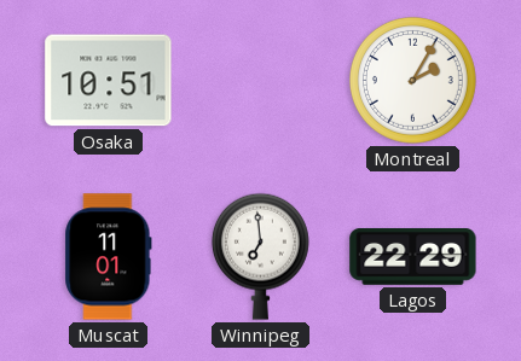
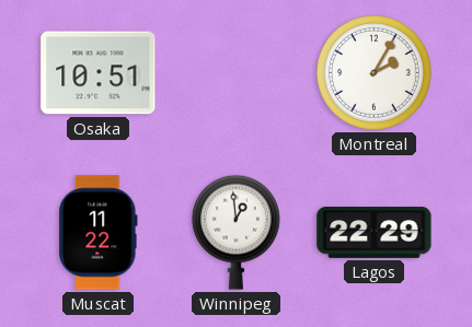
Muscat: 11:01 -> 11:22 (99, 233)
Winnipeg: 6:59 -> 12:59 (235, 232)
